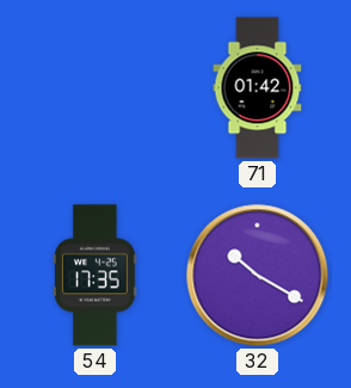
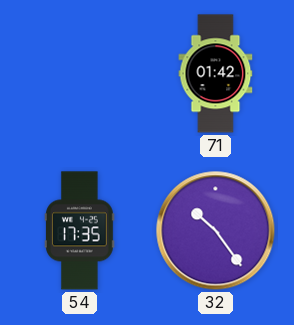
32: 10:20 -> 10:24 (216, 231)
